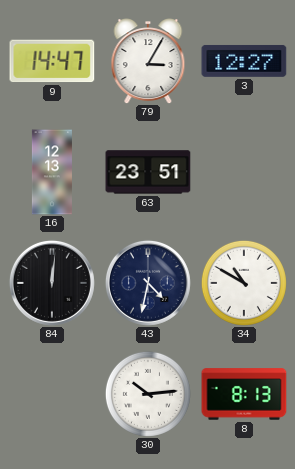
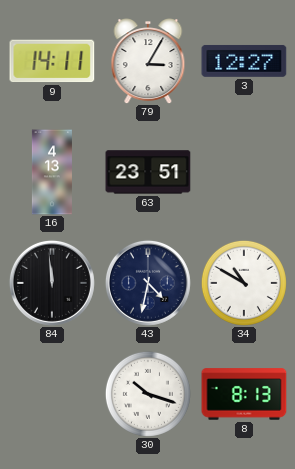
9: 14:47 -> 14:11 (52, 61)
16: 12:13 -> 4:13 (52, 172)
84: 12:01 -> 11:59 (52, 283)
30: 10:14 -> 10:18 (148, 394)
